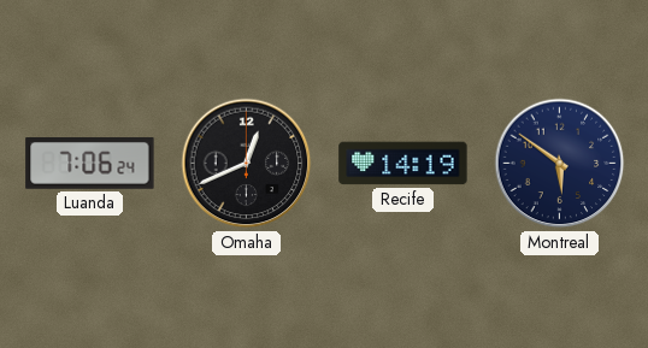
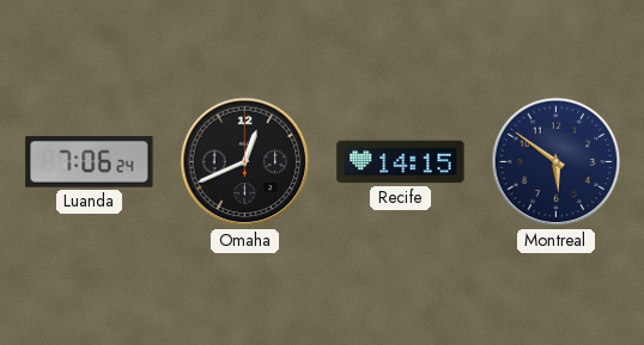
Recife: 14:19 -> 14:15 (401, 162)
